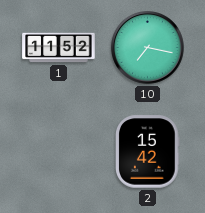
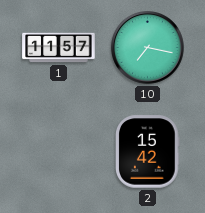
1: 11:52 -> 11:57 (59, 48)
